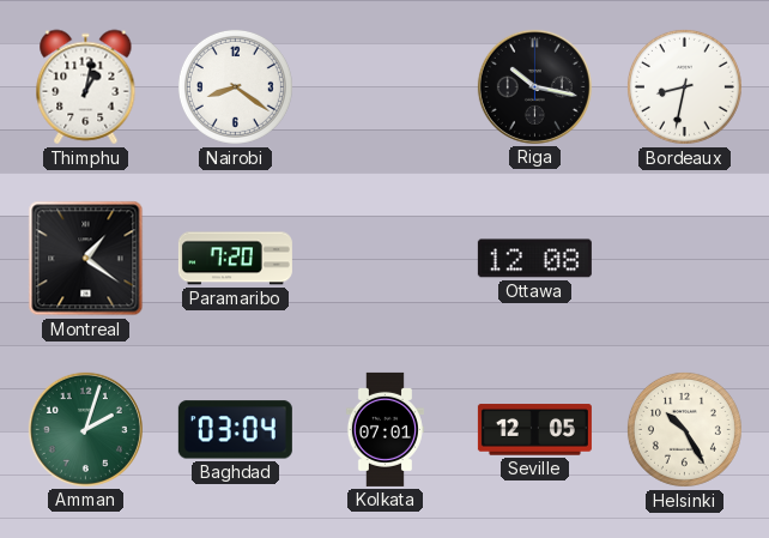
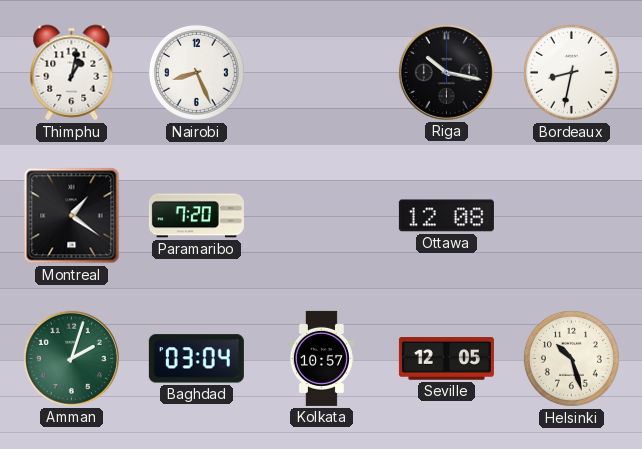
Nairobi: 8:21 -> 8:26 (196, 72)
Kolkata: 07:01 -> 10:57 (321, 358)
Helsinki: 10:25 -> 10:27 (571, 358)
